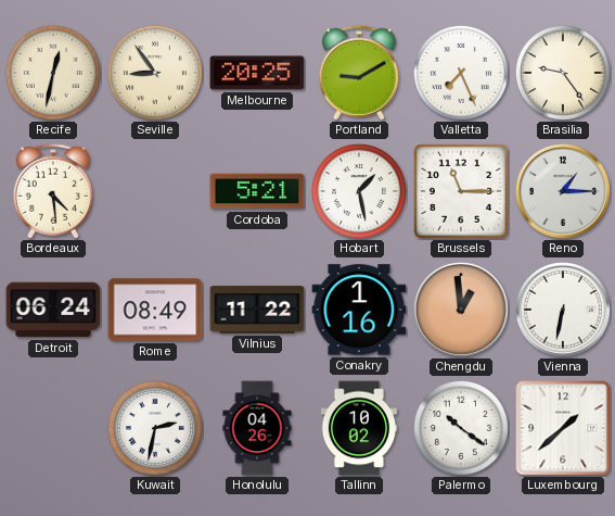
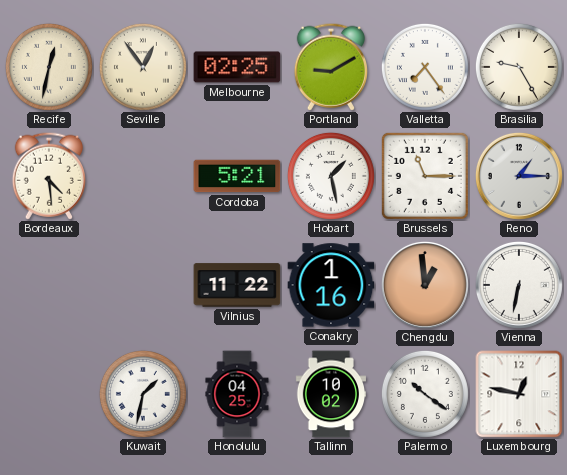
Seville: 8:54 -> 12:54 (143, 67)
Melbourne: 20:25 -> 02:25 (237, 67)
Valletta: 7:26 -> 7:24 (425, 67)
Brasilia: 9:24 -> 9:25 (519, 67)
Detroit: 06:24 -> none (53, 310)
Rome: 08:49 -> none (155, 310)
Kuwait: 2:32 -> 1:32 (143, 394)
Honolulu: 04:26 -> 04:25 (237, 394)
Luxembourg: 1:38 -> 12:47 (519, 394)
